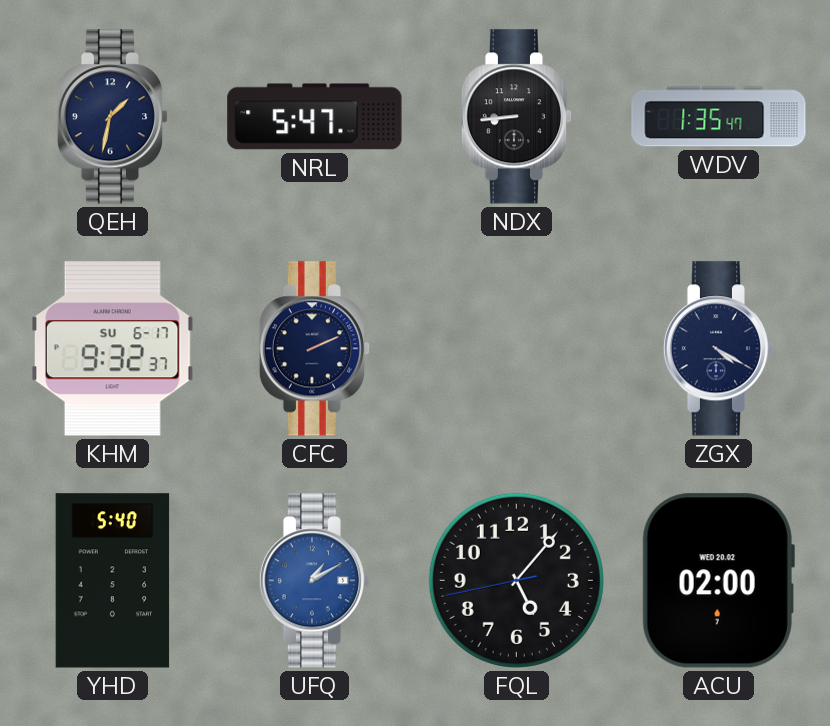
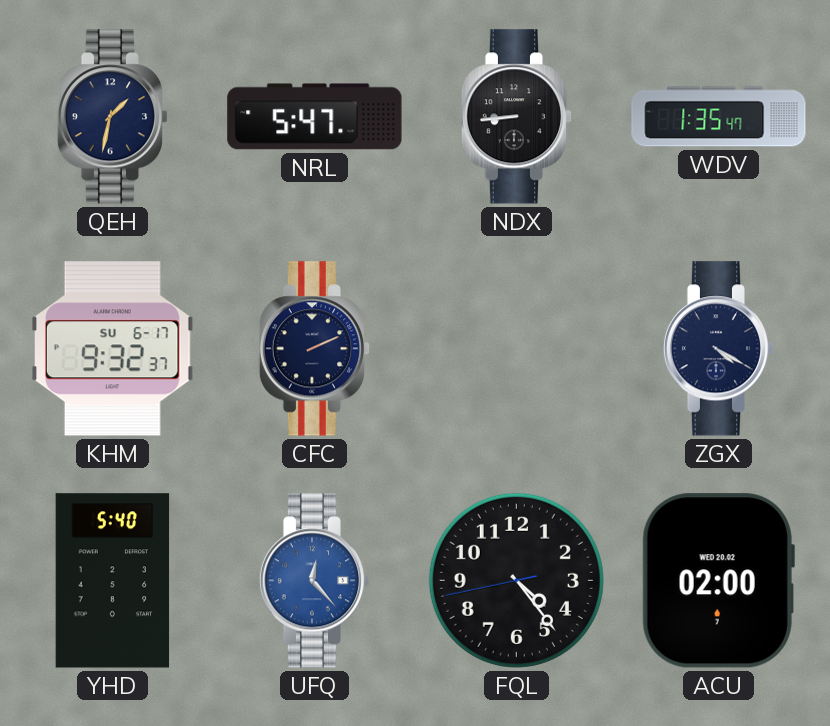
UFQ: 1:10 -> 12:23 (315, 581)
FQL: 5:06 -> 4:23 (516, 580)
